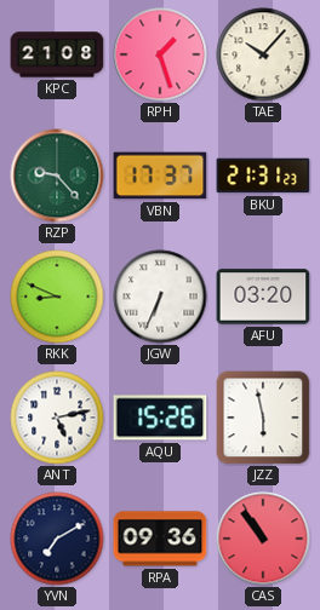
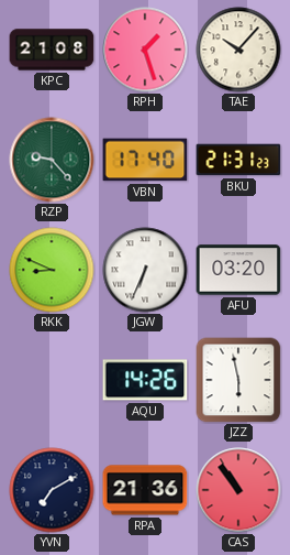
VBN: 17:37 -> 17:40 (145, 160)
ANT: 5:13 -> none (57, 418)
AQU: 15:26 -> 14:26 (145, 380)
RPA: 09:36 -> 21:36 (145, 490)
